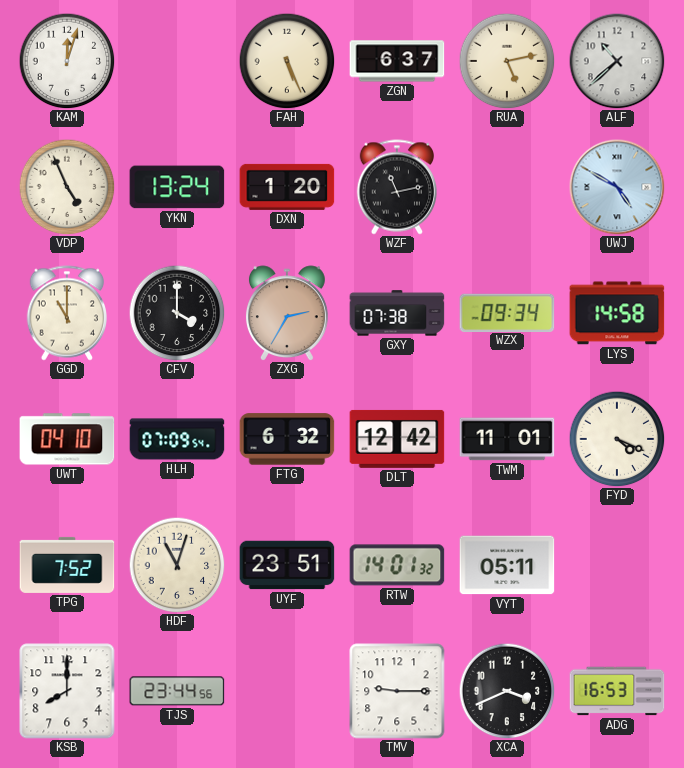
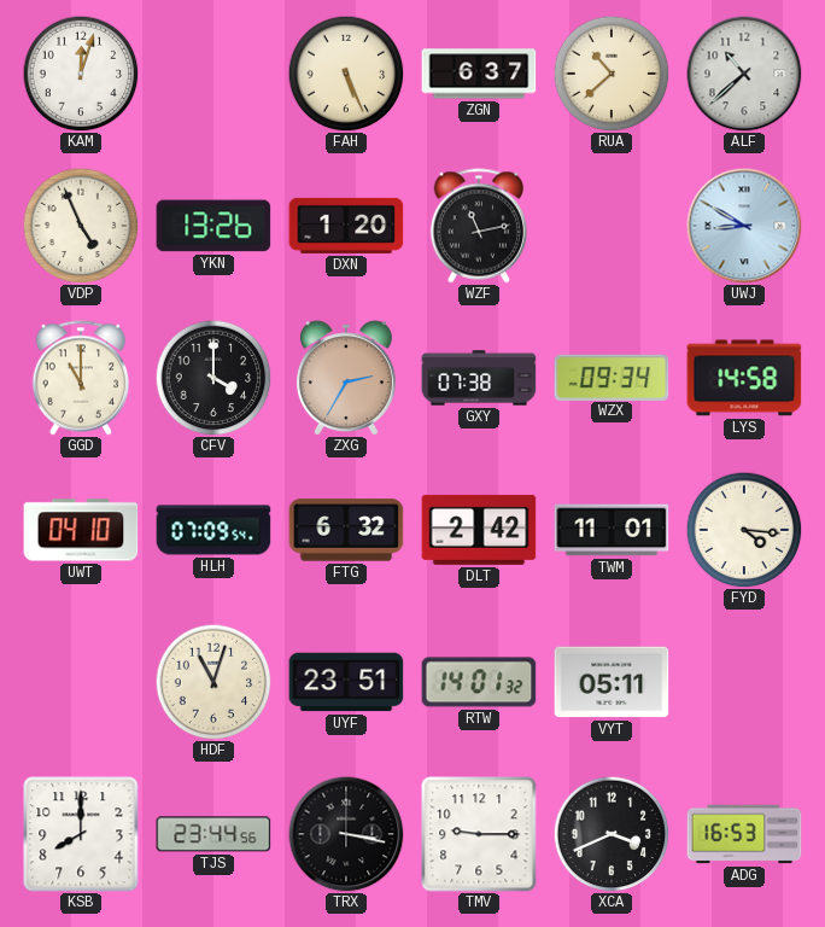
RUA: 5:13 -> 10:38 (612, 74)
YKN: 13:24 -> 13:26 (213, 226)
UWJ: 4:50 -> 8:50 (744, 226)
DLT: 12:42 -> 2:42 (479, 530)
FYD: 4:19 -> 4:16 (744, 530)
TPG: 7:52 -> none (67, 565)
TRX: none -> 3:17 (346, 834)
